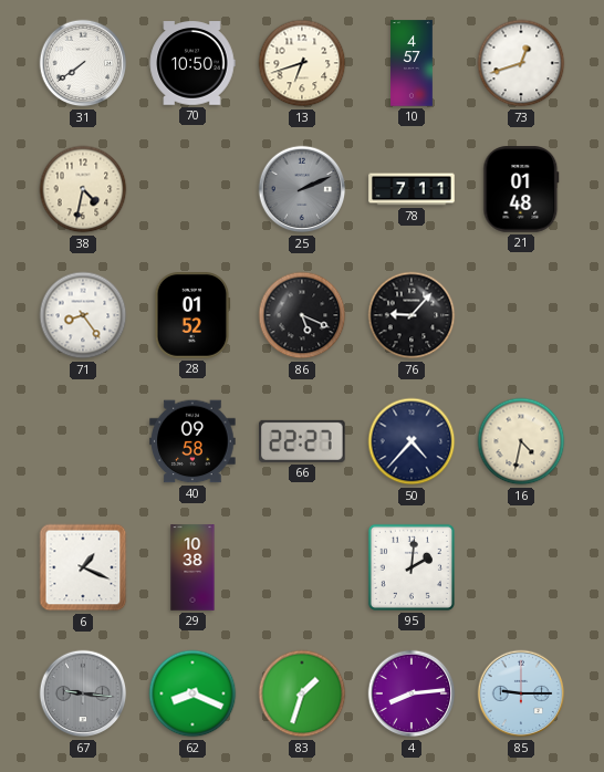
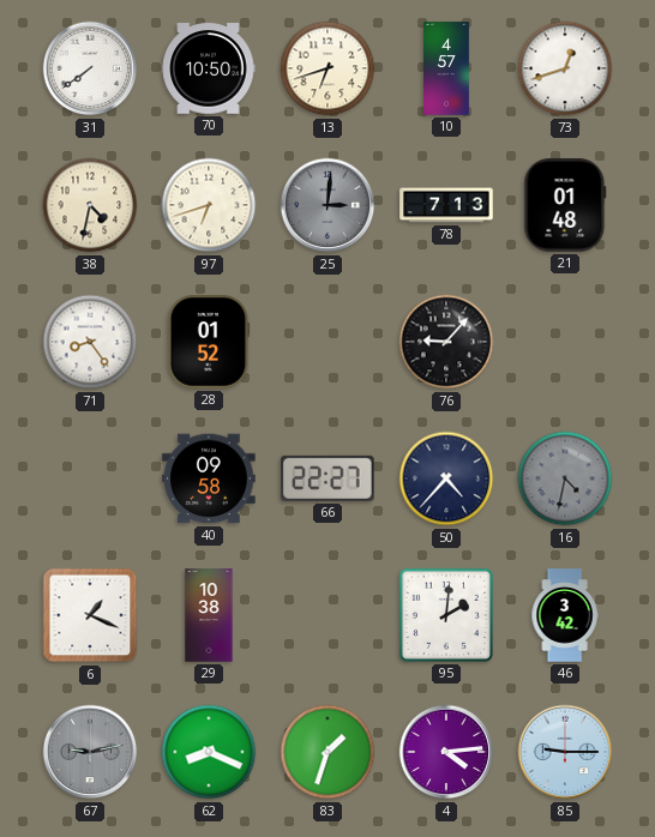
97: none -> 6:42 (209, 205)
25: 2:11 -> 3:01 (327, 205)
78: 7:11 -> 7:13 (446, 205)
86: 5:19 -> none (302, 315)
16 dial: cream -> grey (565, 478)
46: none -> 3:42 (565, 615)
67: 9:16 -> 9:13 (90, 752)
4: 8:14 -> 4:14 (446, 752)
